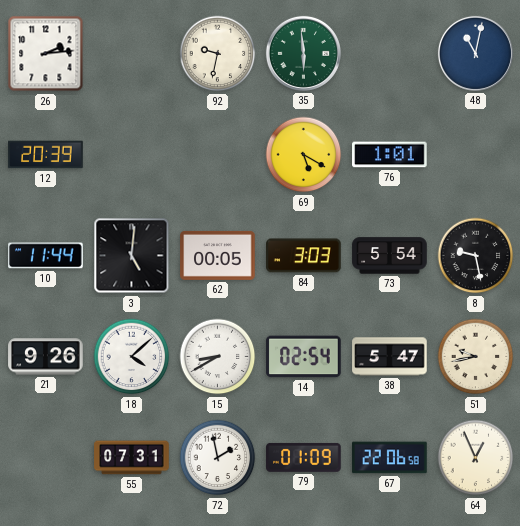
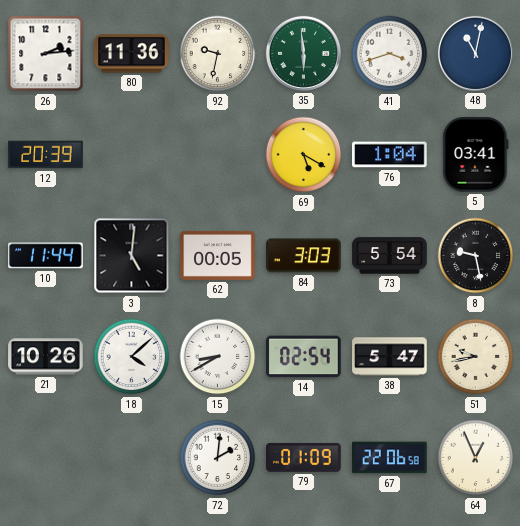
80: none -> 11:36 (132, 54)
41: none -> 3:42 (390, 54)
76: 1:01 -> 1:04 (390, 155)
5: none -> 03:41 (476, 155)
21: 9:26 -> 10:26 (46, 357)
55: 07:31 -> none (132, 458)
72: 1:58 -> 2:01 (218, 458)
